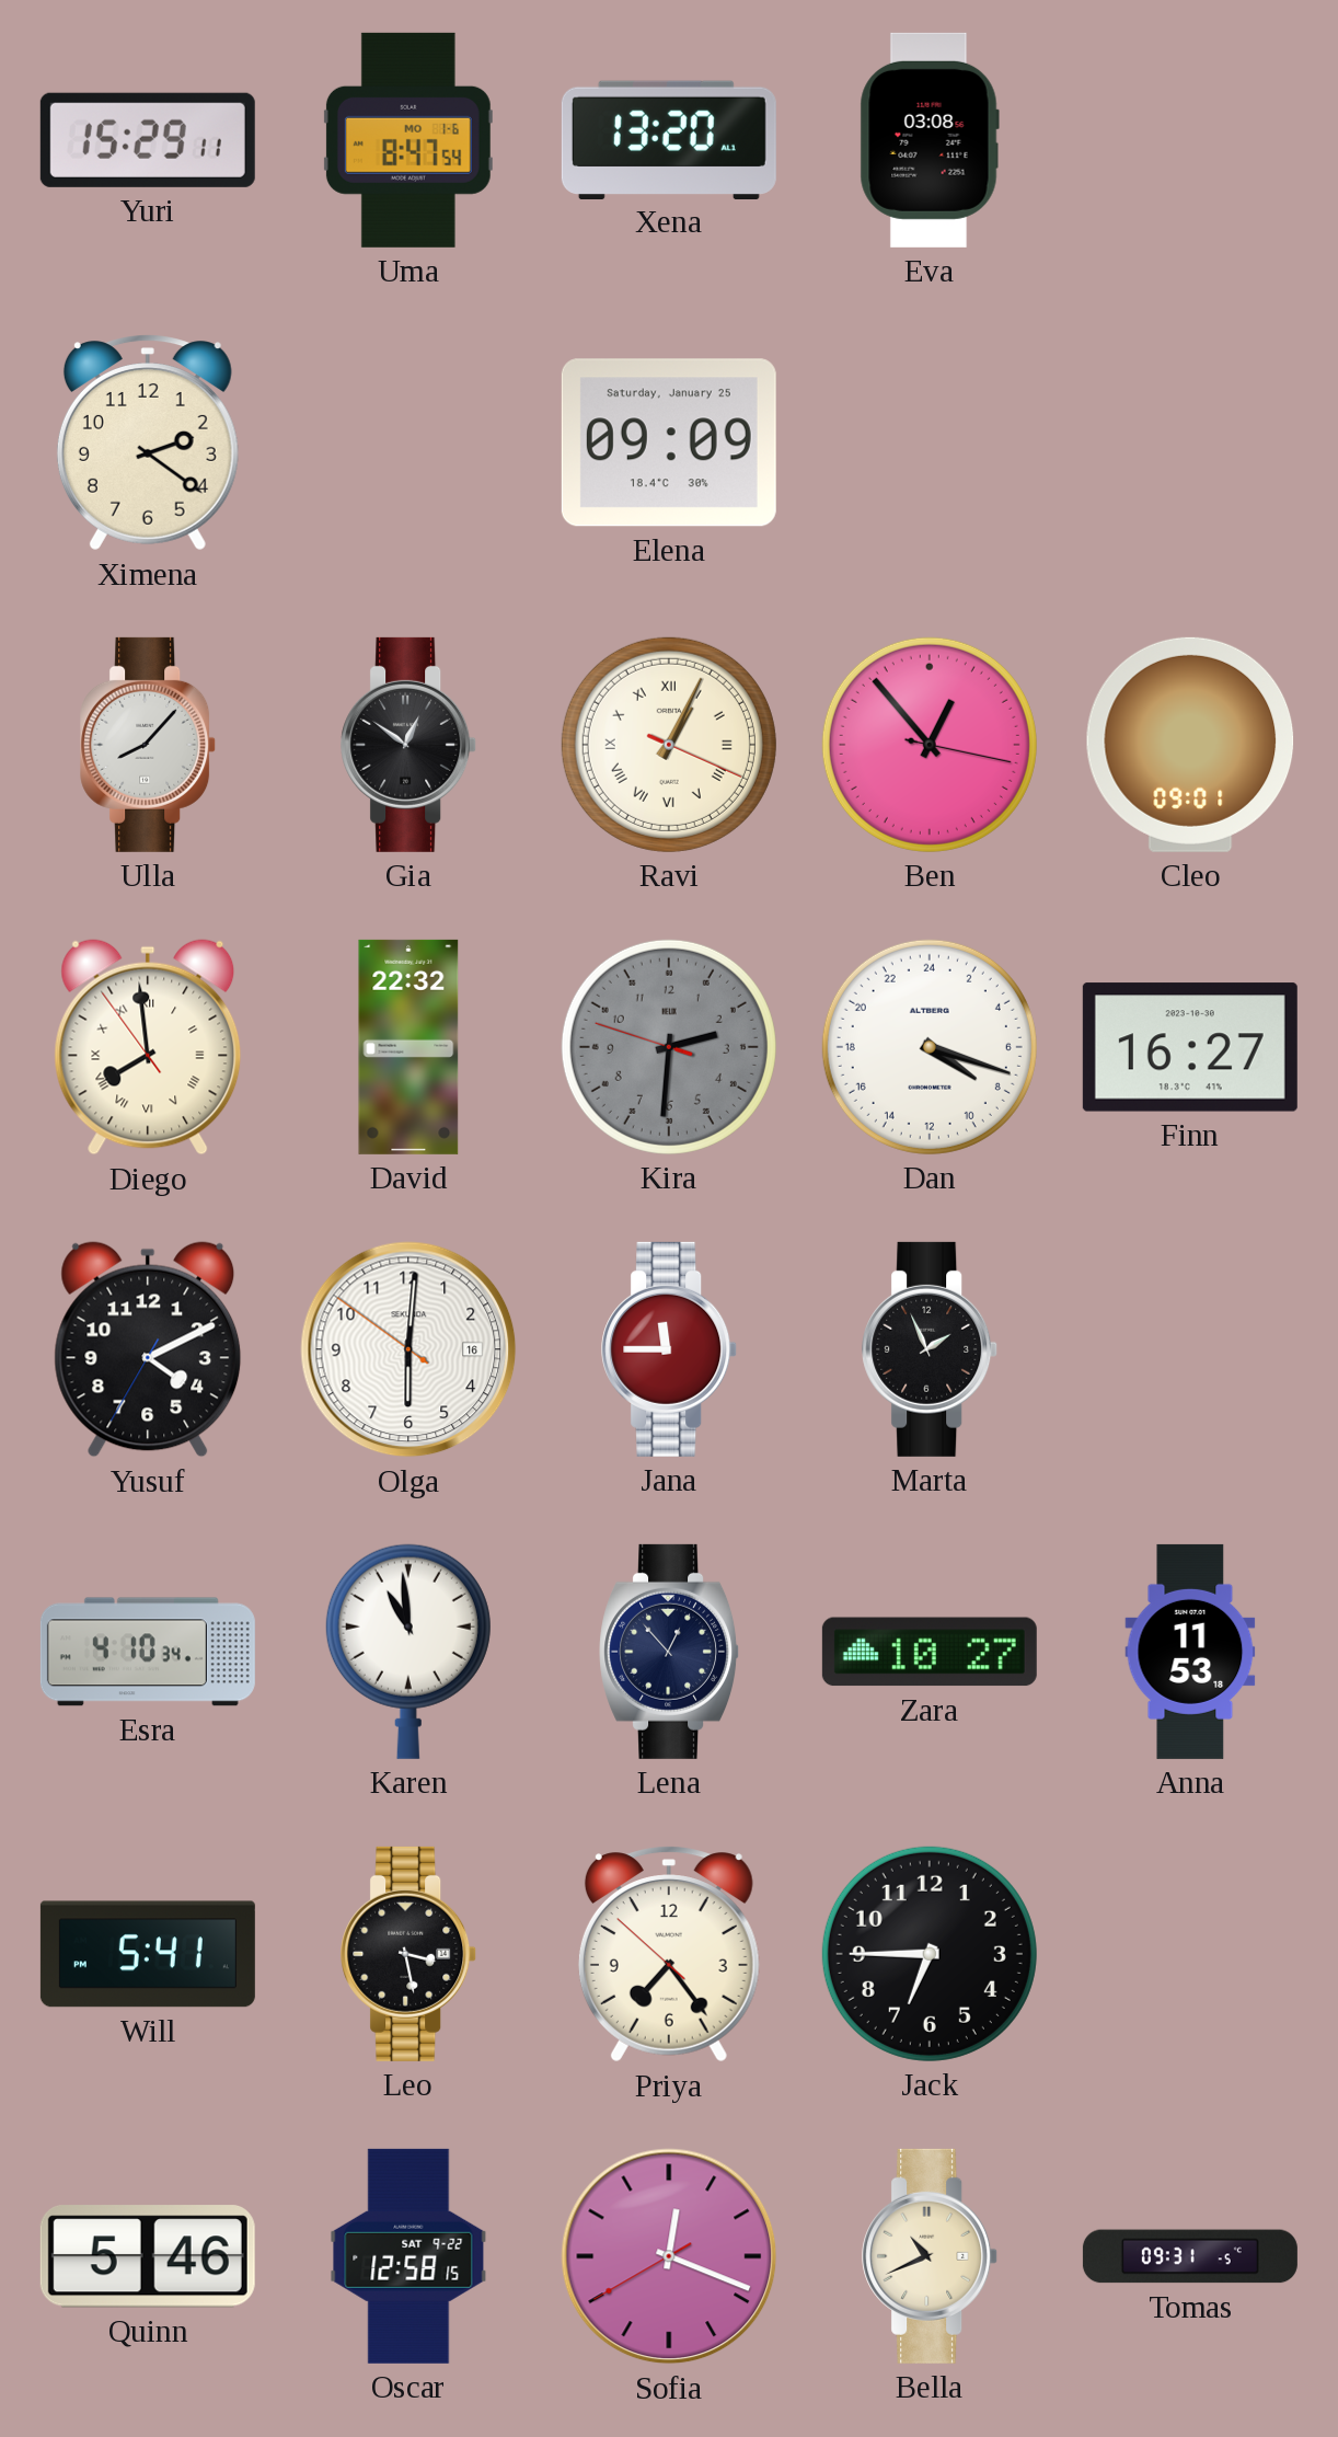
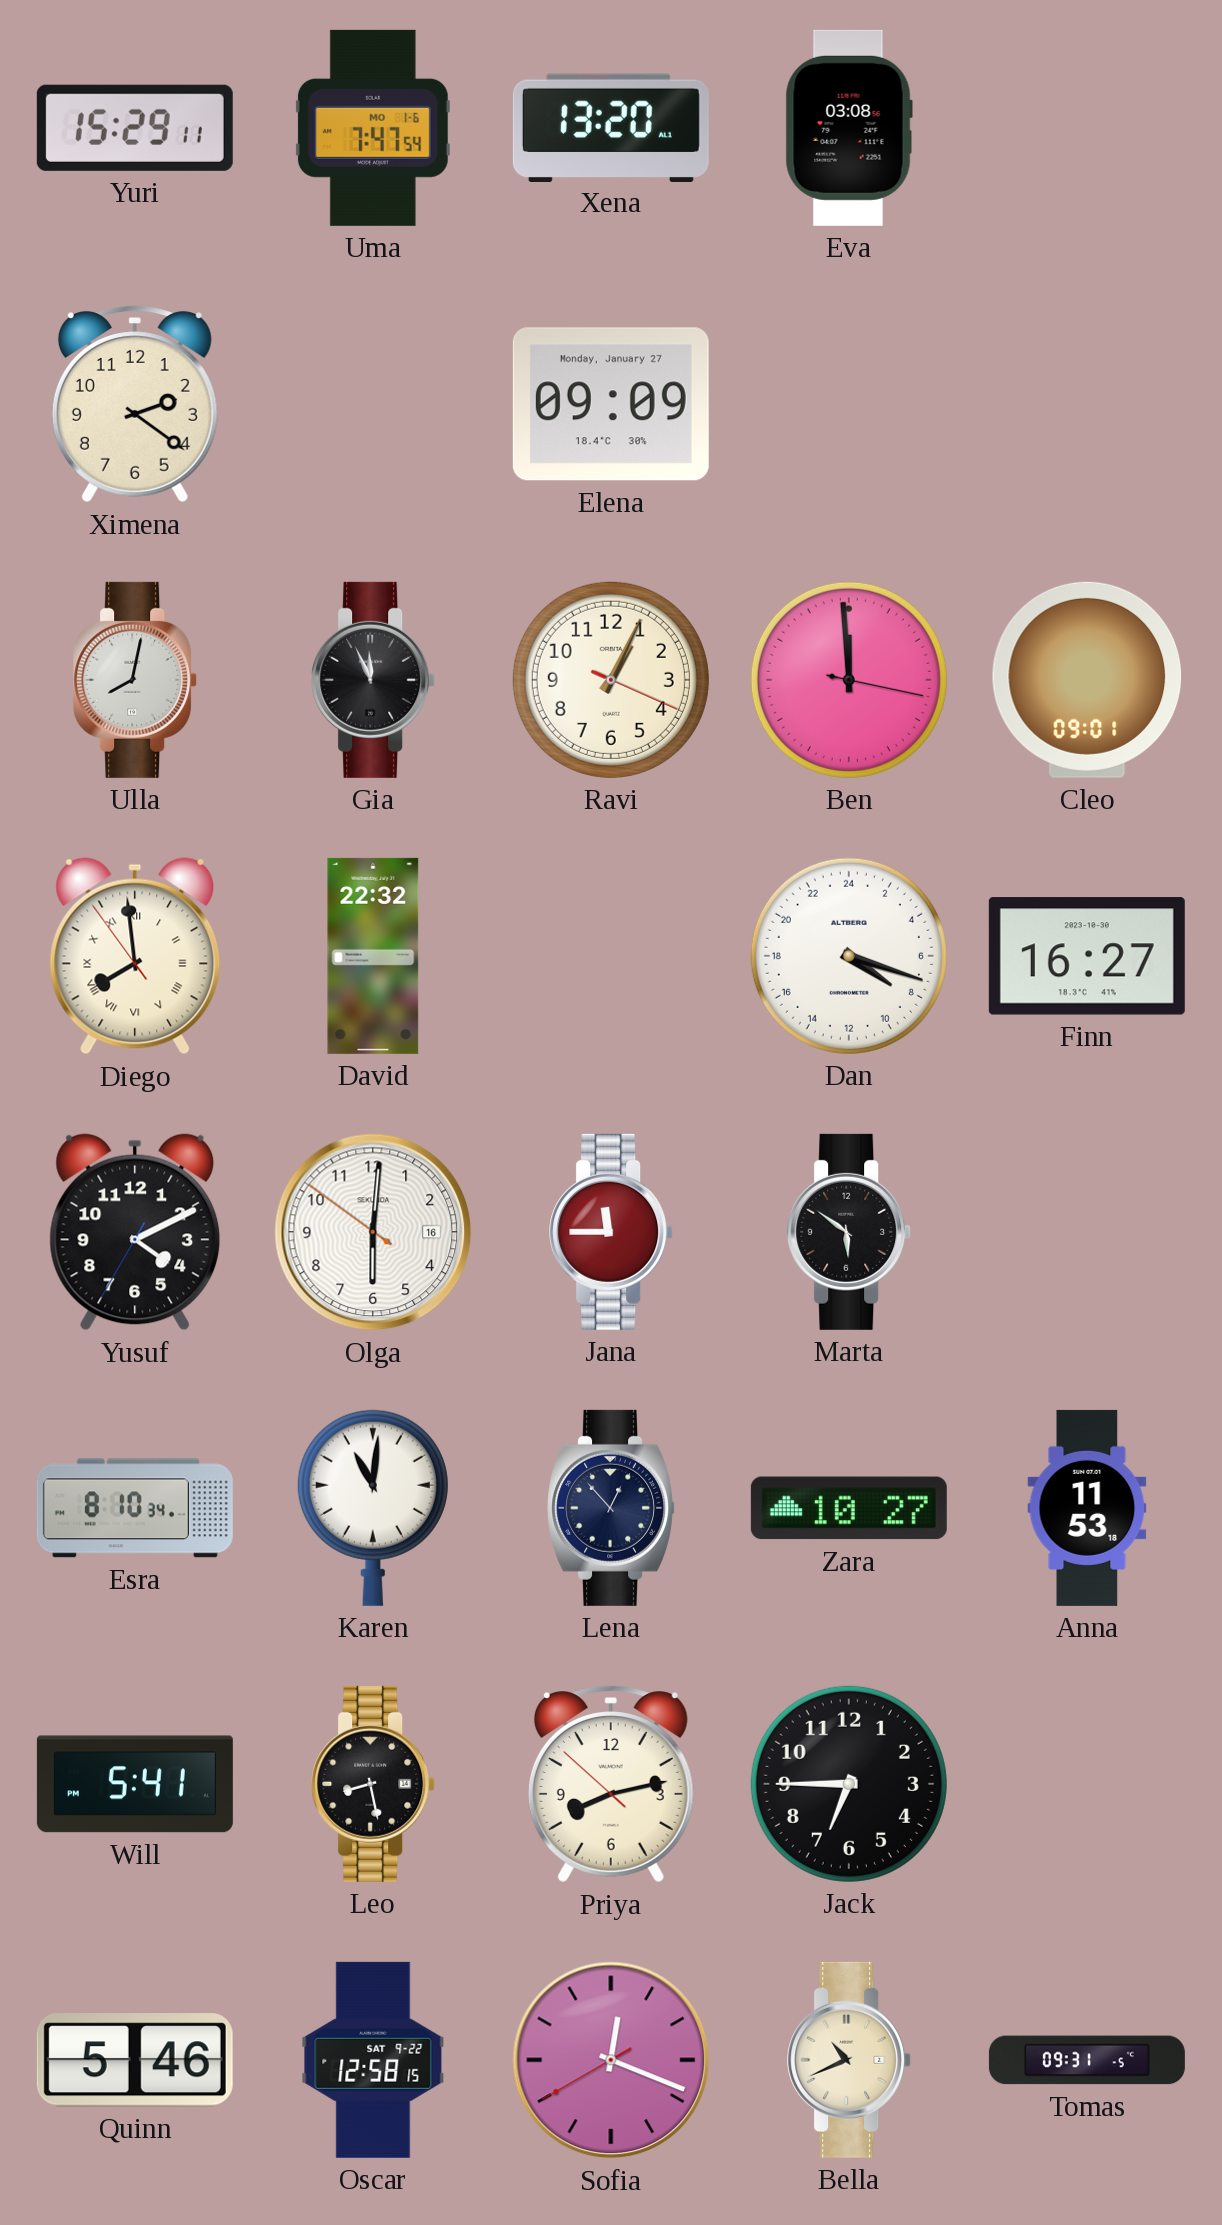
Uma: 8:47 -> 7:47 (373, 128)
Elena date: Saturday, January 25 -> Monday, January 27 (611, 404)
Ulla: 8:07 -> 8:02 (136, 680)
Gia: 12:51 -> 11:56 (374, 680)
Ravi numerals: Roman -> Arabic (611, 680)
Ben: 12:53 -> 11:59 (849, 680)
Kira: 2:30 -> none (669, 1047)
Marta: 1:56 -> 5:51 (850, 1232)
Esra: 4:10 -> 8:10 (135, 1508)
Karen: 10:59 -> 11:01 (373, 1508)
Leo: 3:28 -> 8:28 (374, 1784)
Priya: 7:23 -> 8:12 (611, 1784)
